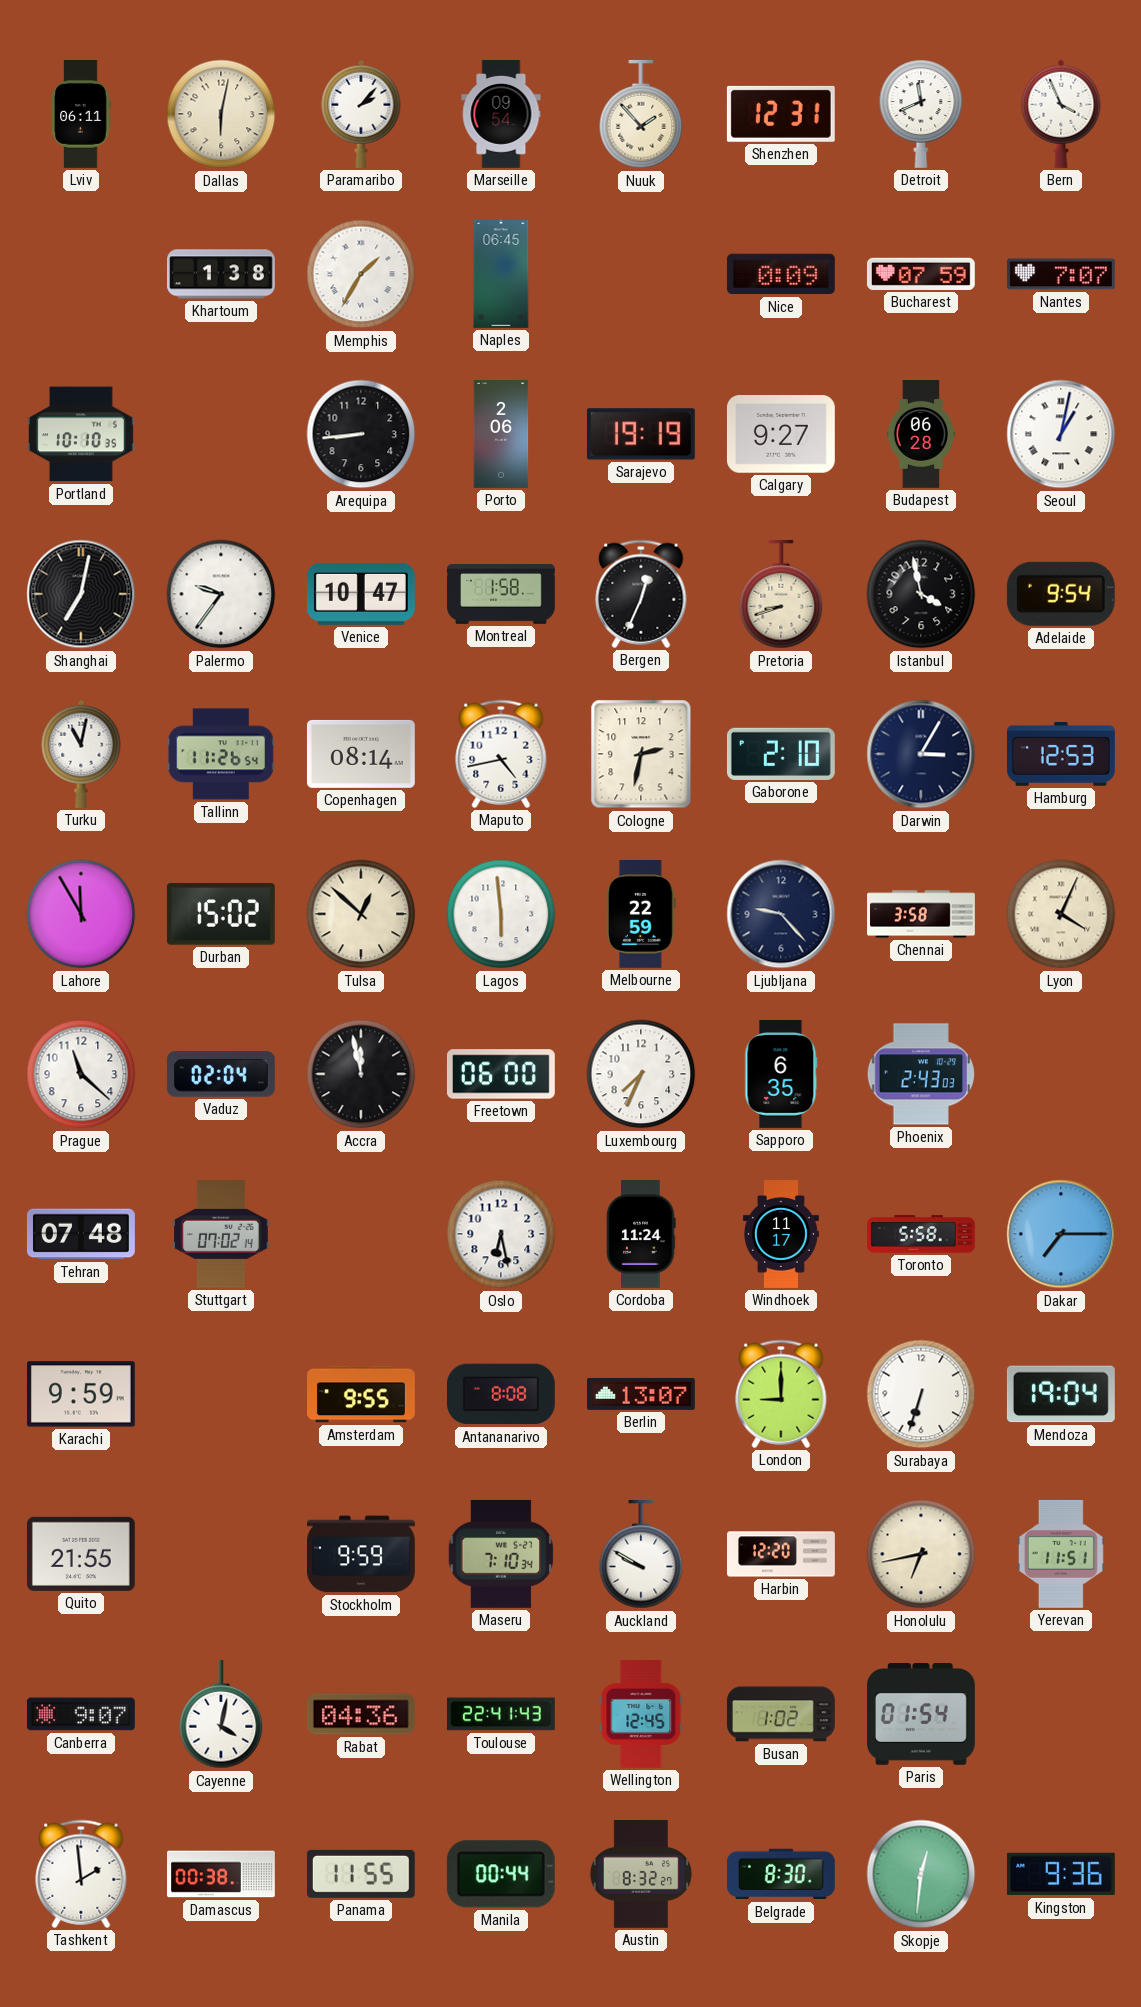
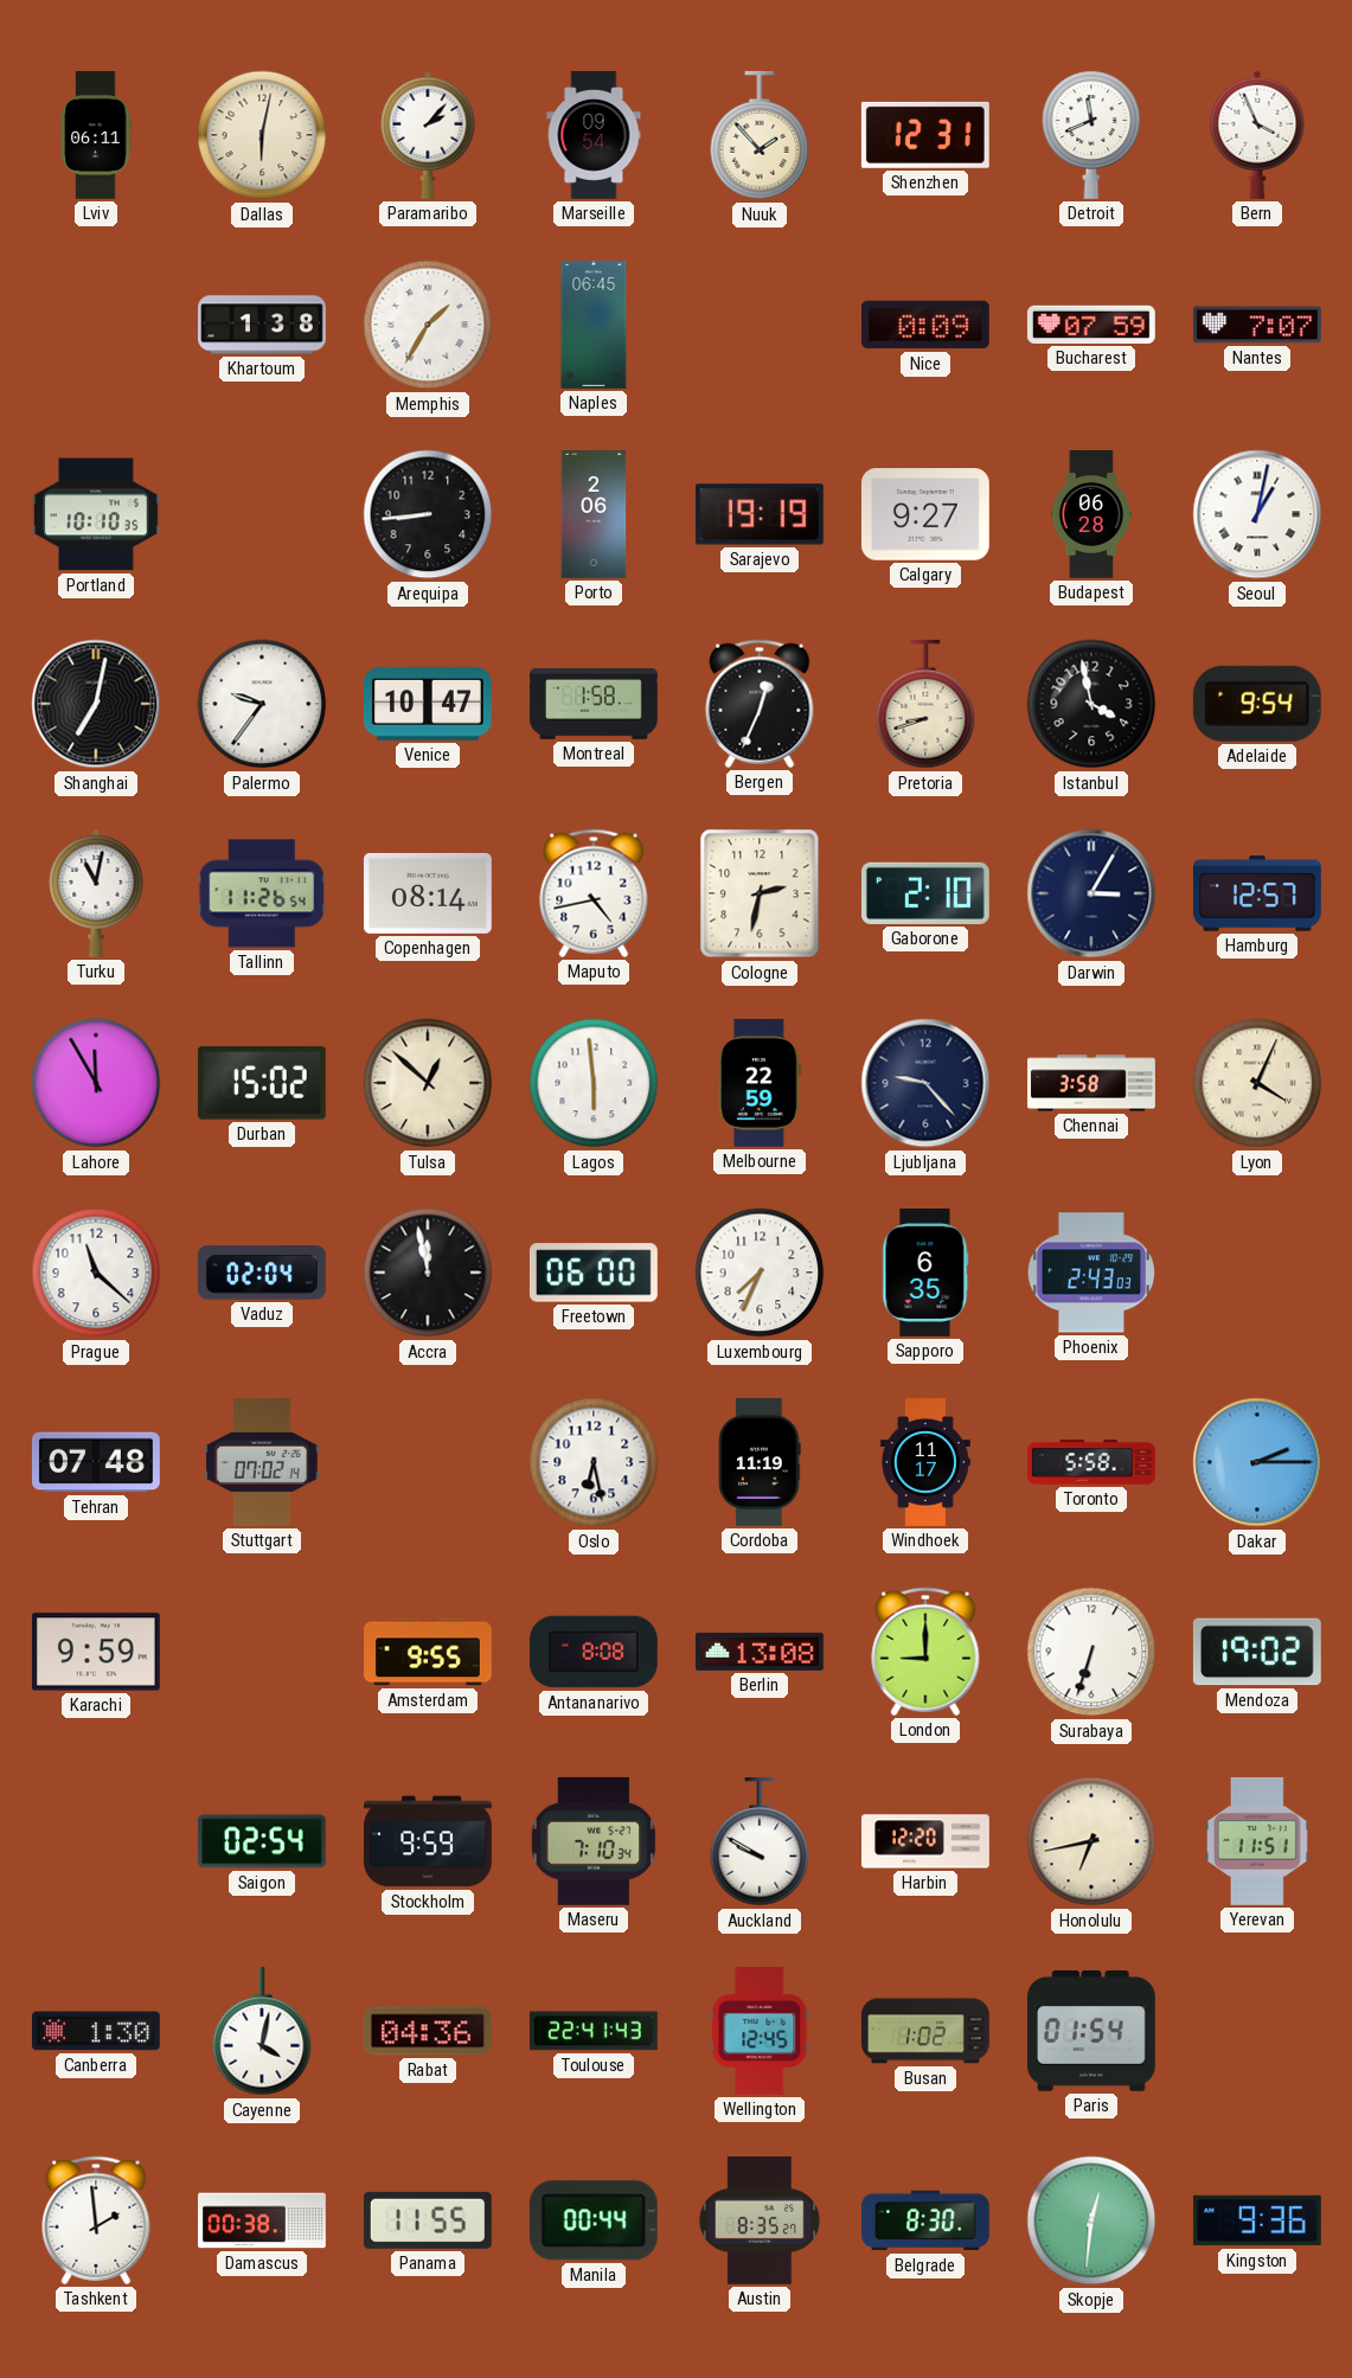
Hamburg: 12:53 -> 12:57 (1257, 893)
Cordoba: 11:24 -> 11:19 (760, 1463)
Dakar: 7:15 -> 2:15 (1257, 1462)
Berlin: 13:07 -> 13:08 (760, 1652)
Mendoza: 19:04 -> 19:02 (1257, 1652)
Quito: 21:55 -> none (81, 1554)
Saigon: none -> 02:54 (262, 1841)
Canberra: 9:07 -> 1:30 (96, 2031)
Austin: 8:32 -> 8:35 (760, 2222)
